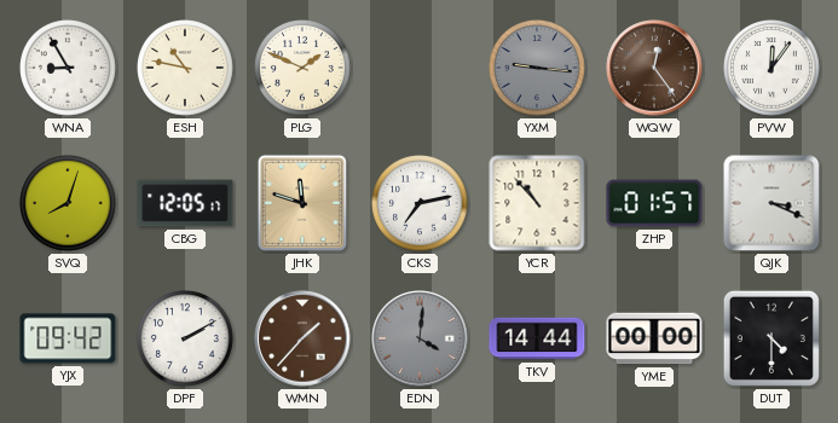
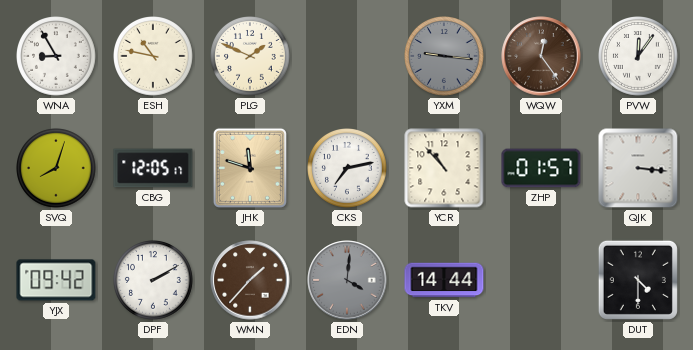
QJK: 3:19 -> 3:16 (638, 168)
YME: 00:00 -> none (654, 338)
